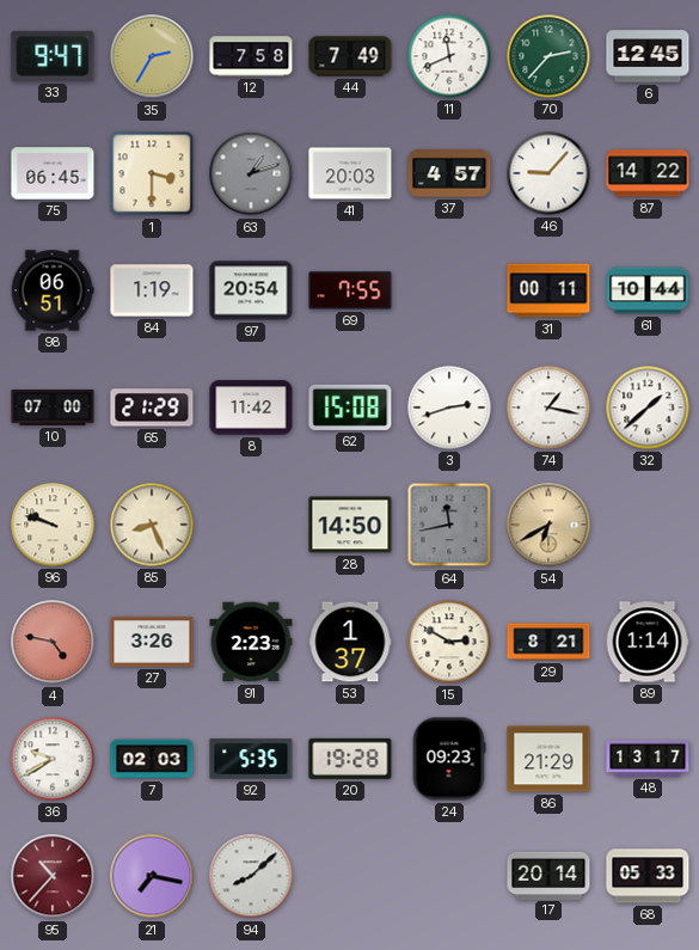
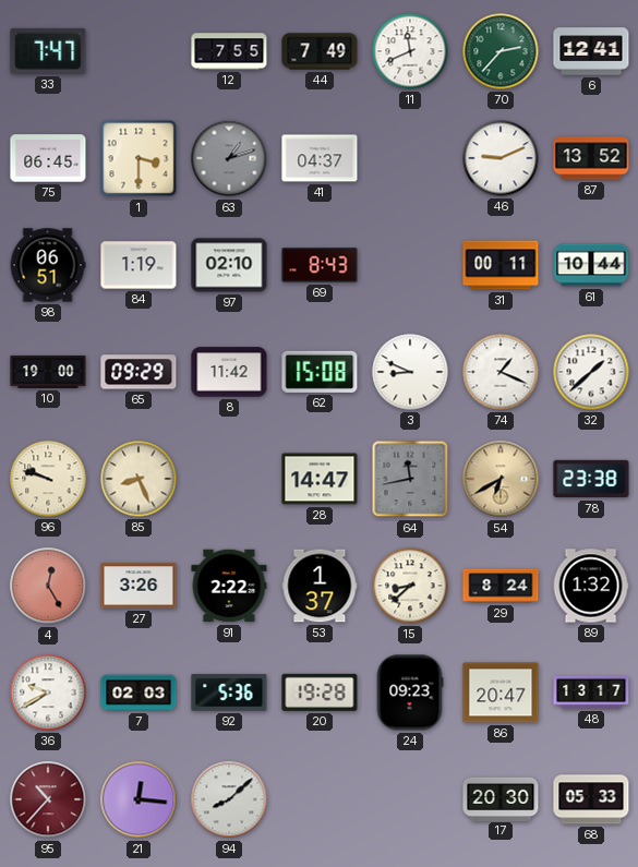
33: 9:47 -> 7:47 (48, 51)
35: 2:35 -> none (152, 56)
12: 7:58 -> 7:55 (229, 51)
6: 12:45 -> 12:41 (591, 51)
41: 20:03 -> 04:37 (320, 158)
37: 4:57 -> none (449, 174)
46: 9:07 -> 9:11 (501, 158)
87: 14:22 -> 13:52 (591, 158)
97: 20:54 -> 02:10 (229, 265)
69: 7:55 -> 8:43 (320, 265)
10: 07:00 -> 19:00 (48, 372)
65: 21:29 -> 09:29 (139, 372)
3: 2:42 -> 8:49 (410, 372)
74: 1:17 -> 1:19 (501, 372)
28: 14:50 -> 14:47 (320, 479)
78: none -> 23:38 (591, 479)
4: 4:47 -> 12:25 (48, 586)
91: 2:23 -> 2:22 (229, 586)
15: 2:50 -> 8:38 (410, 586)
29: 8:21 -> 8:24 (501, 586)
89: 1:14 -> 1:32 (591, 586)
92: 5:35 -> 5:36 (229, 693)
86: 21:29 -> 20:47 (501, 693)
21: 7:17 -> 12:16 (139, 799)
17: 20:14 -> 20:30 (501, 798)
